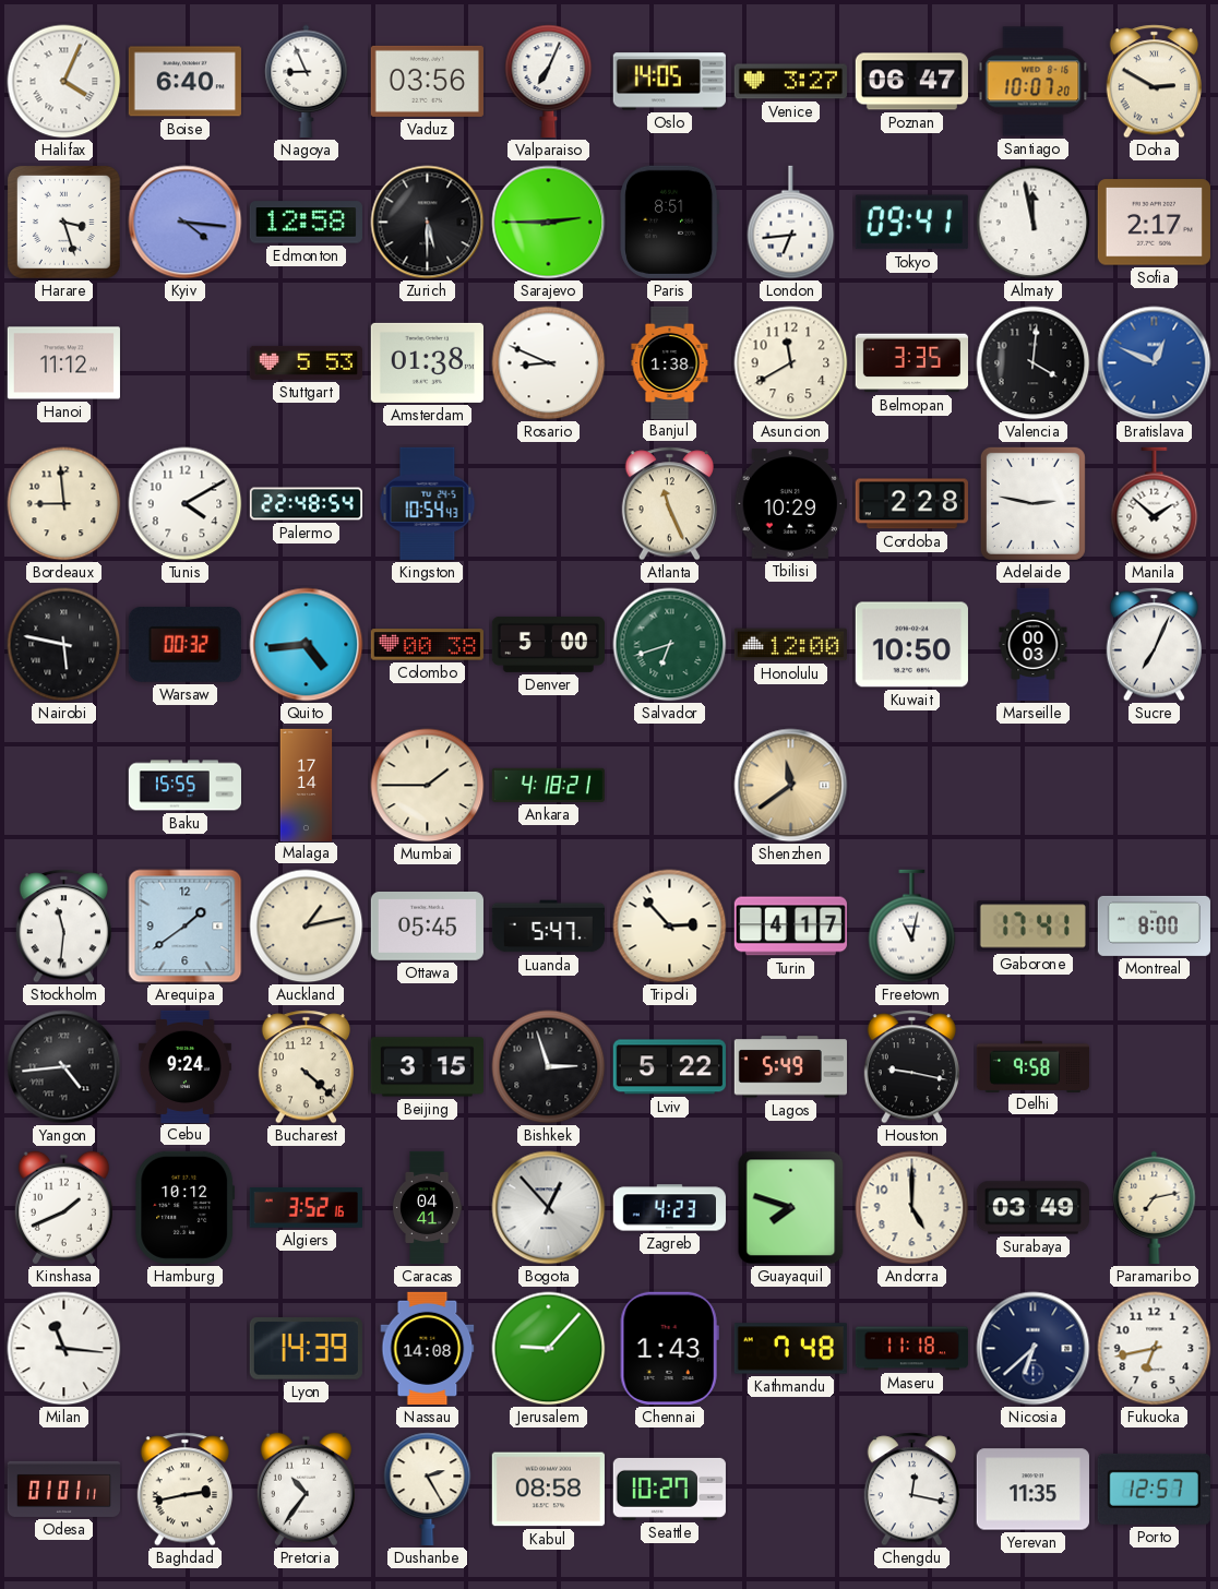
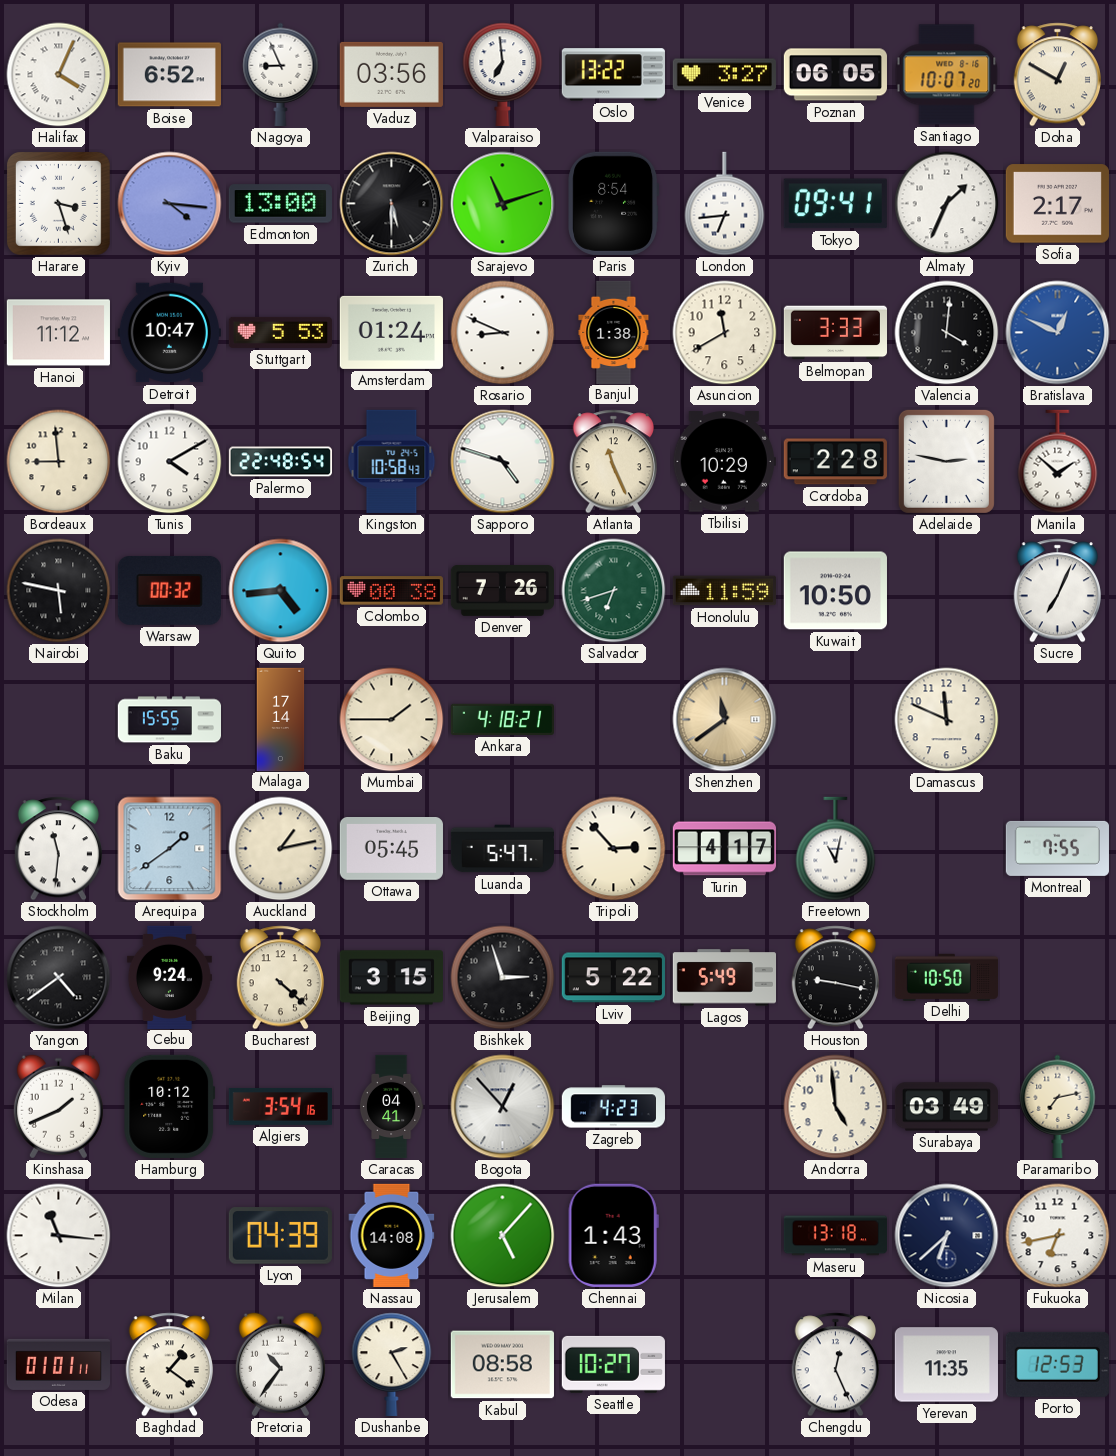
Boise: 6:40 -> 6:52 (169, 75)
Valparaiso: 7:04 -> 6:59 (503, 74)
Oslo: 14:05 -> 13:22 (613, 75)
Poznan: 06:47 -> 06:05 (835, 75)
Doha: 2:50 -> 12:50 (1057, 75)
Edmonton: 12:58 -> 13:00 (280, 204)
Sarajevo: 2:45 -> 11:12 (503, 204)
Paris: 8:51 -> 8:54 (614, 203)
Almaty: 11:58 -> 1:34 (947, 204)
Detroit: none -> 10:47 (169, 333)
Amsterdam: 01:38 -> 01:24 (391, 332)
Belmopan: 3:35 -> 3:33 (835, 333)
Kingston: 10:54 -> 10:58 (392, 461)
Sapporo: none -> 4:48 (503, 462)
Denver: 5:00 -> 7:26 (502, 590)
Honolulu: 12:00 -> 11:59 (724, 591)
Marseille: 00:03 -> none (1034, 645)
Damascus: none -> 11:49 (947, 720)
Gaborone: 17:41 -> none (1032, 927)
Montreal: 8:00 -> 7:55 (1057, 848)
Yangon: 4:44 -> 4:39 (59, 978)
Delhi: 9:58 -> 10:50 (946, 977)
Algiers: 3:52 -> 3:54 (280, 1107)
Guayaquil: 7:48 -> none (791, 1208)
Andorra: 5:00 -> 4:59 (836, 1107)
Lyon: 14:39 -> 04:39 (280, 1236)
Jerusalem: 9:07 -> 5:07 (503, 1236)
Kathmandu: 7:48 -> none (790, 1349)
Maseru: 11:18 -> 13:18 (835, 1236)
Baghdad: 2:43 -> 1:21 (169, 1365)
Chengdu: 12:17 -> 12:26 (835, 1365)
Porto: 12:57 -> 12:53 (1057, 1364)
